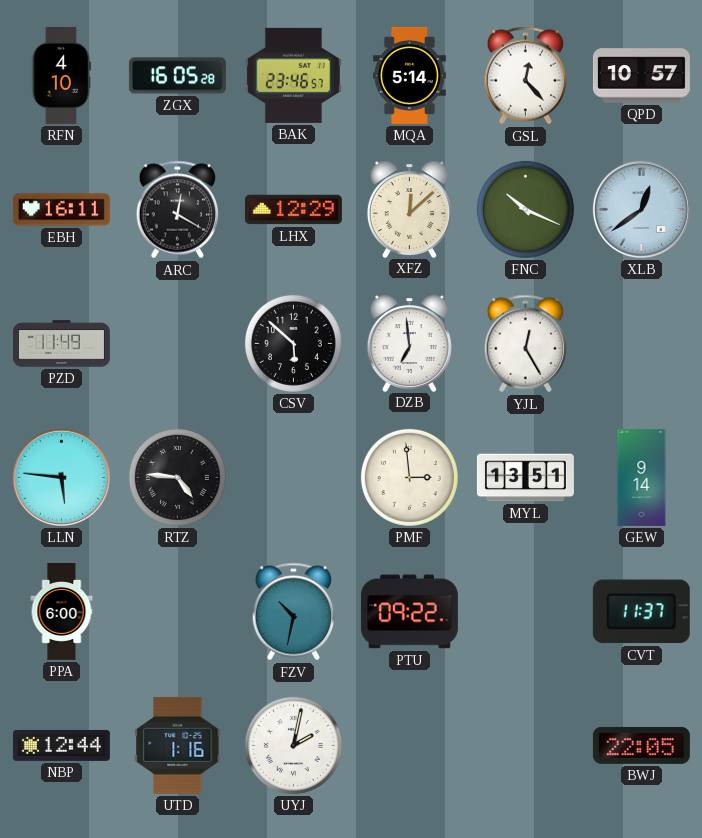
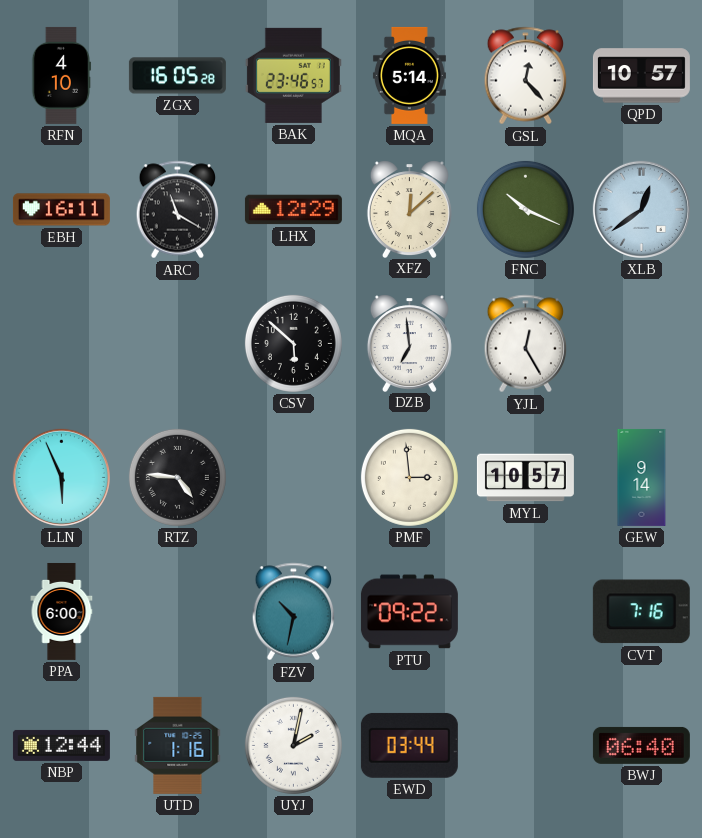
ARC: 12:20 -> 11:20 (178, 210)
PZD: 11:49 -> none (61, 344)
LLN: 5:46 -> 5:56 (61, 477)
MYL: 13:51 -> 10:57 (525, 478)
CVT: 11:37 -> 7:16 (641, 612)
EWD: none -> 03:44 (409, 745)
BWJ: 22:05 -> 06:40 (641, 745)
